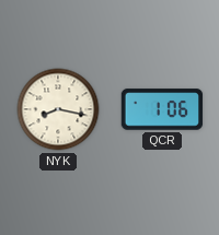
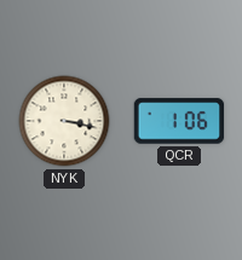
NYK: 8:17 -> 3:17 (64, 121)
